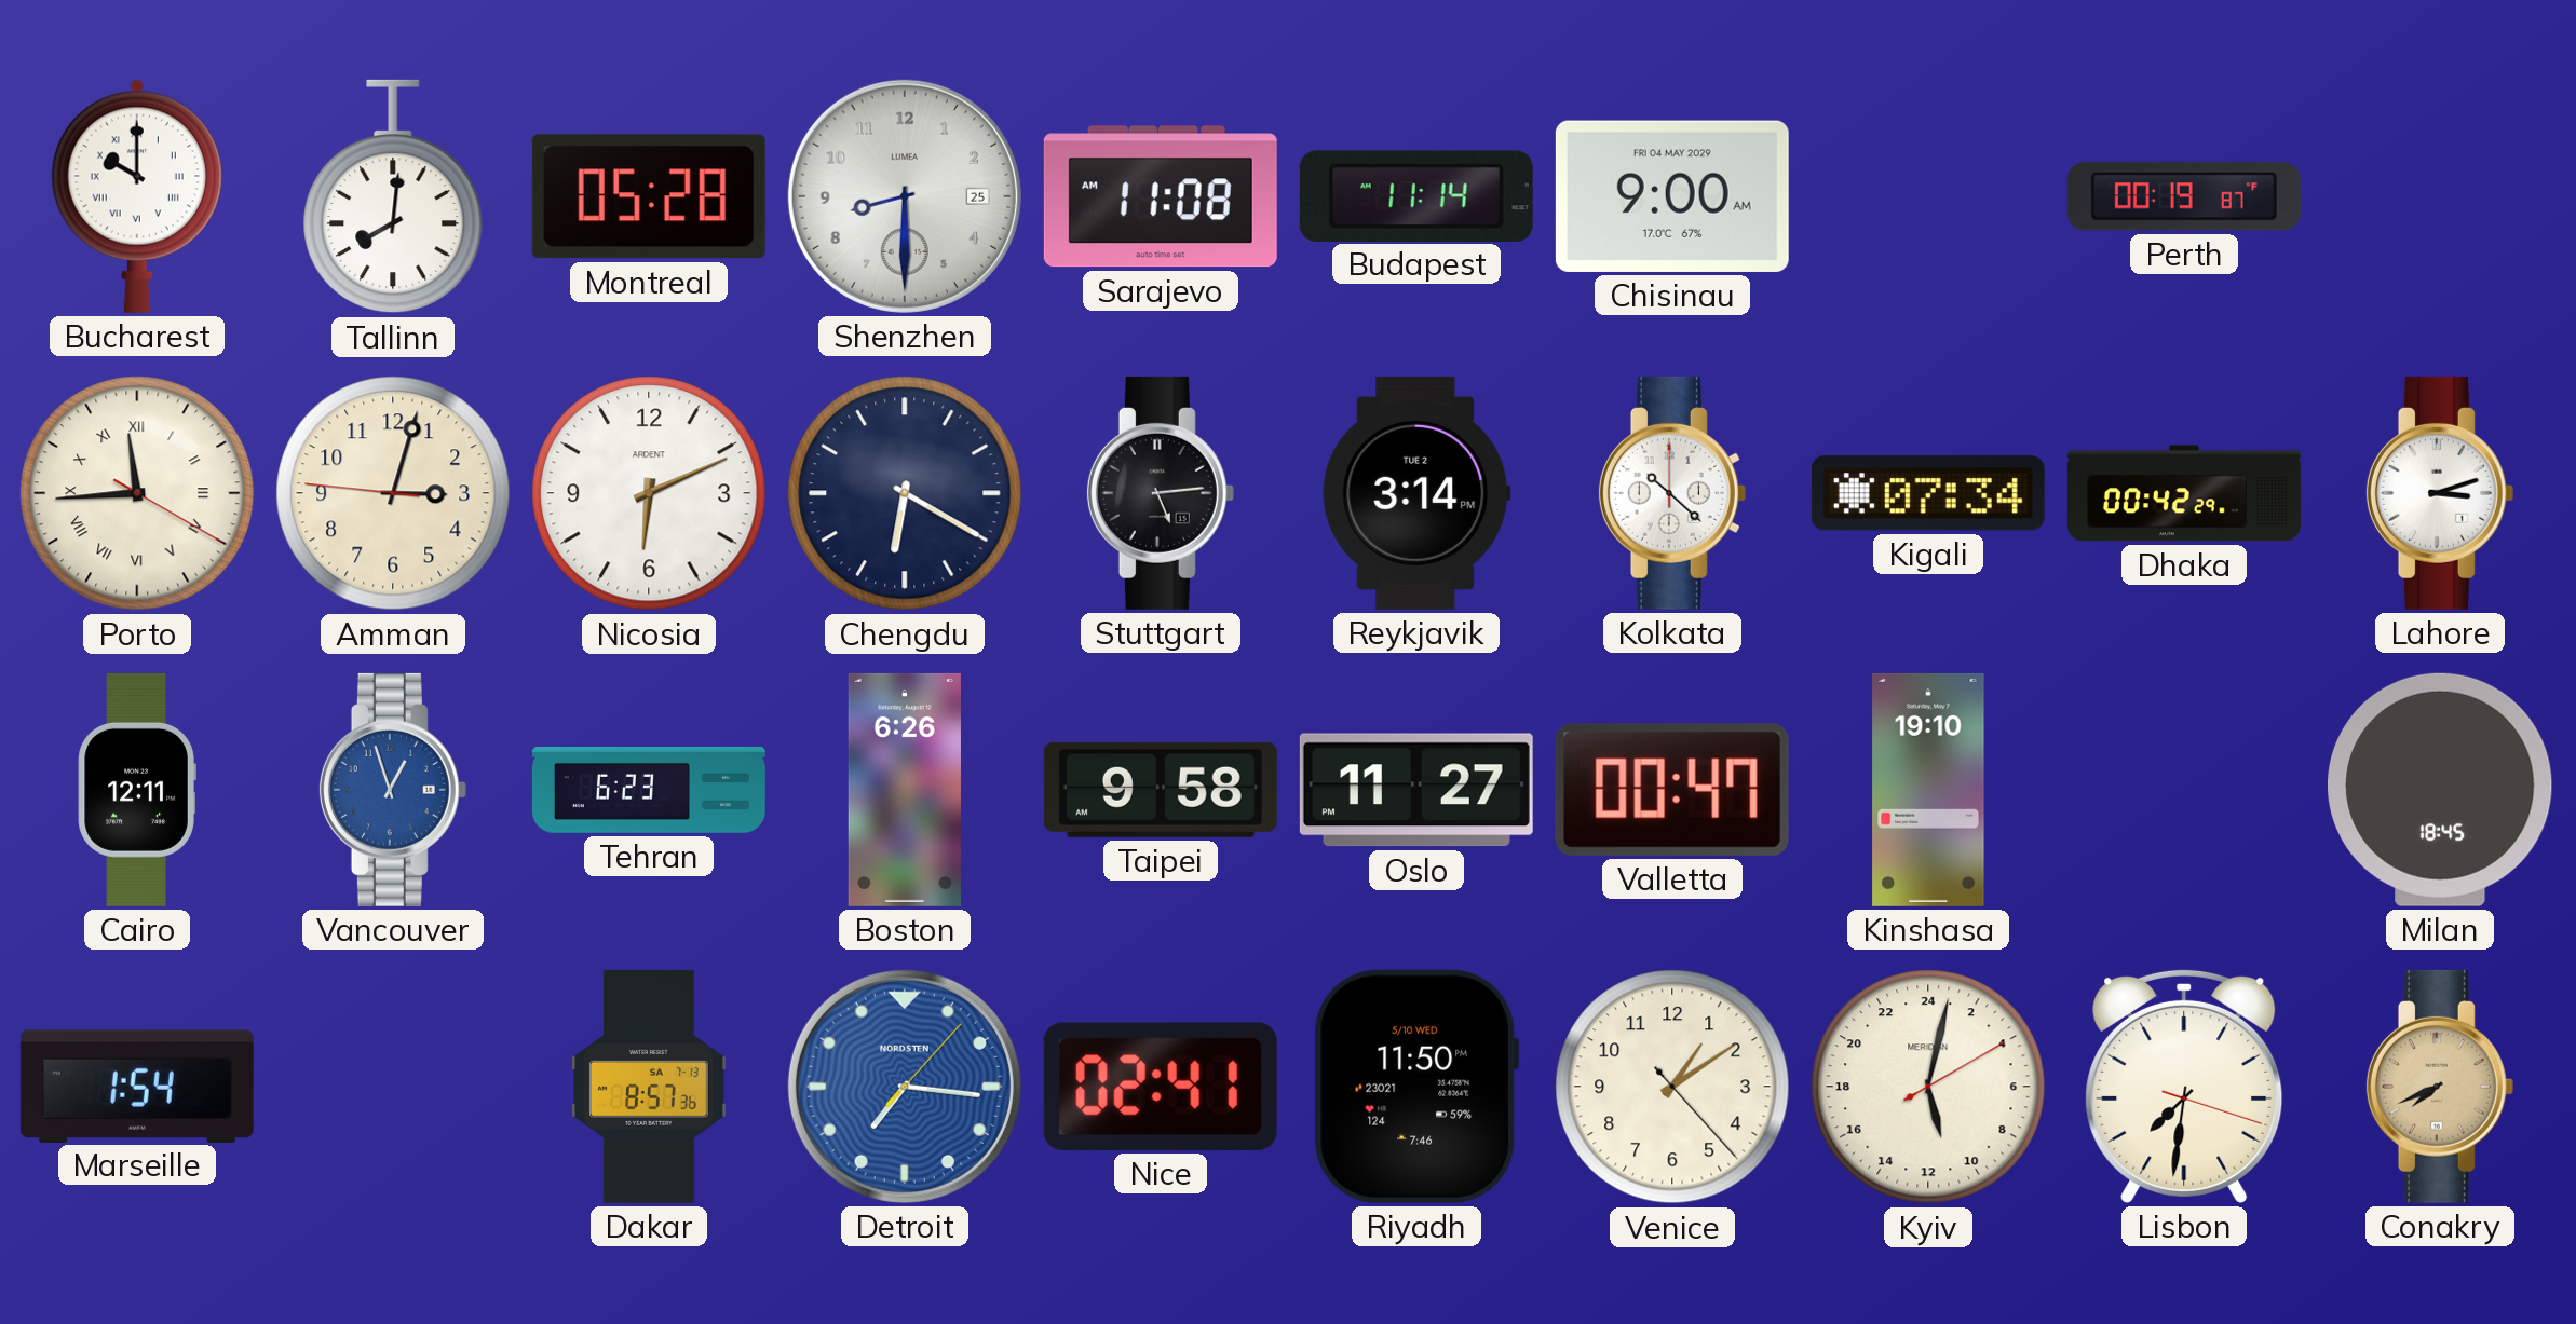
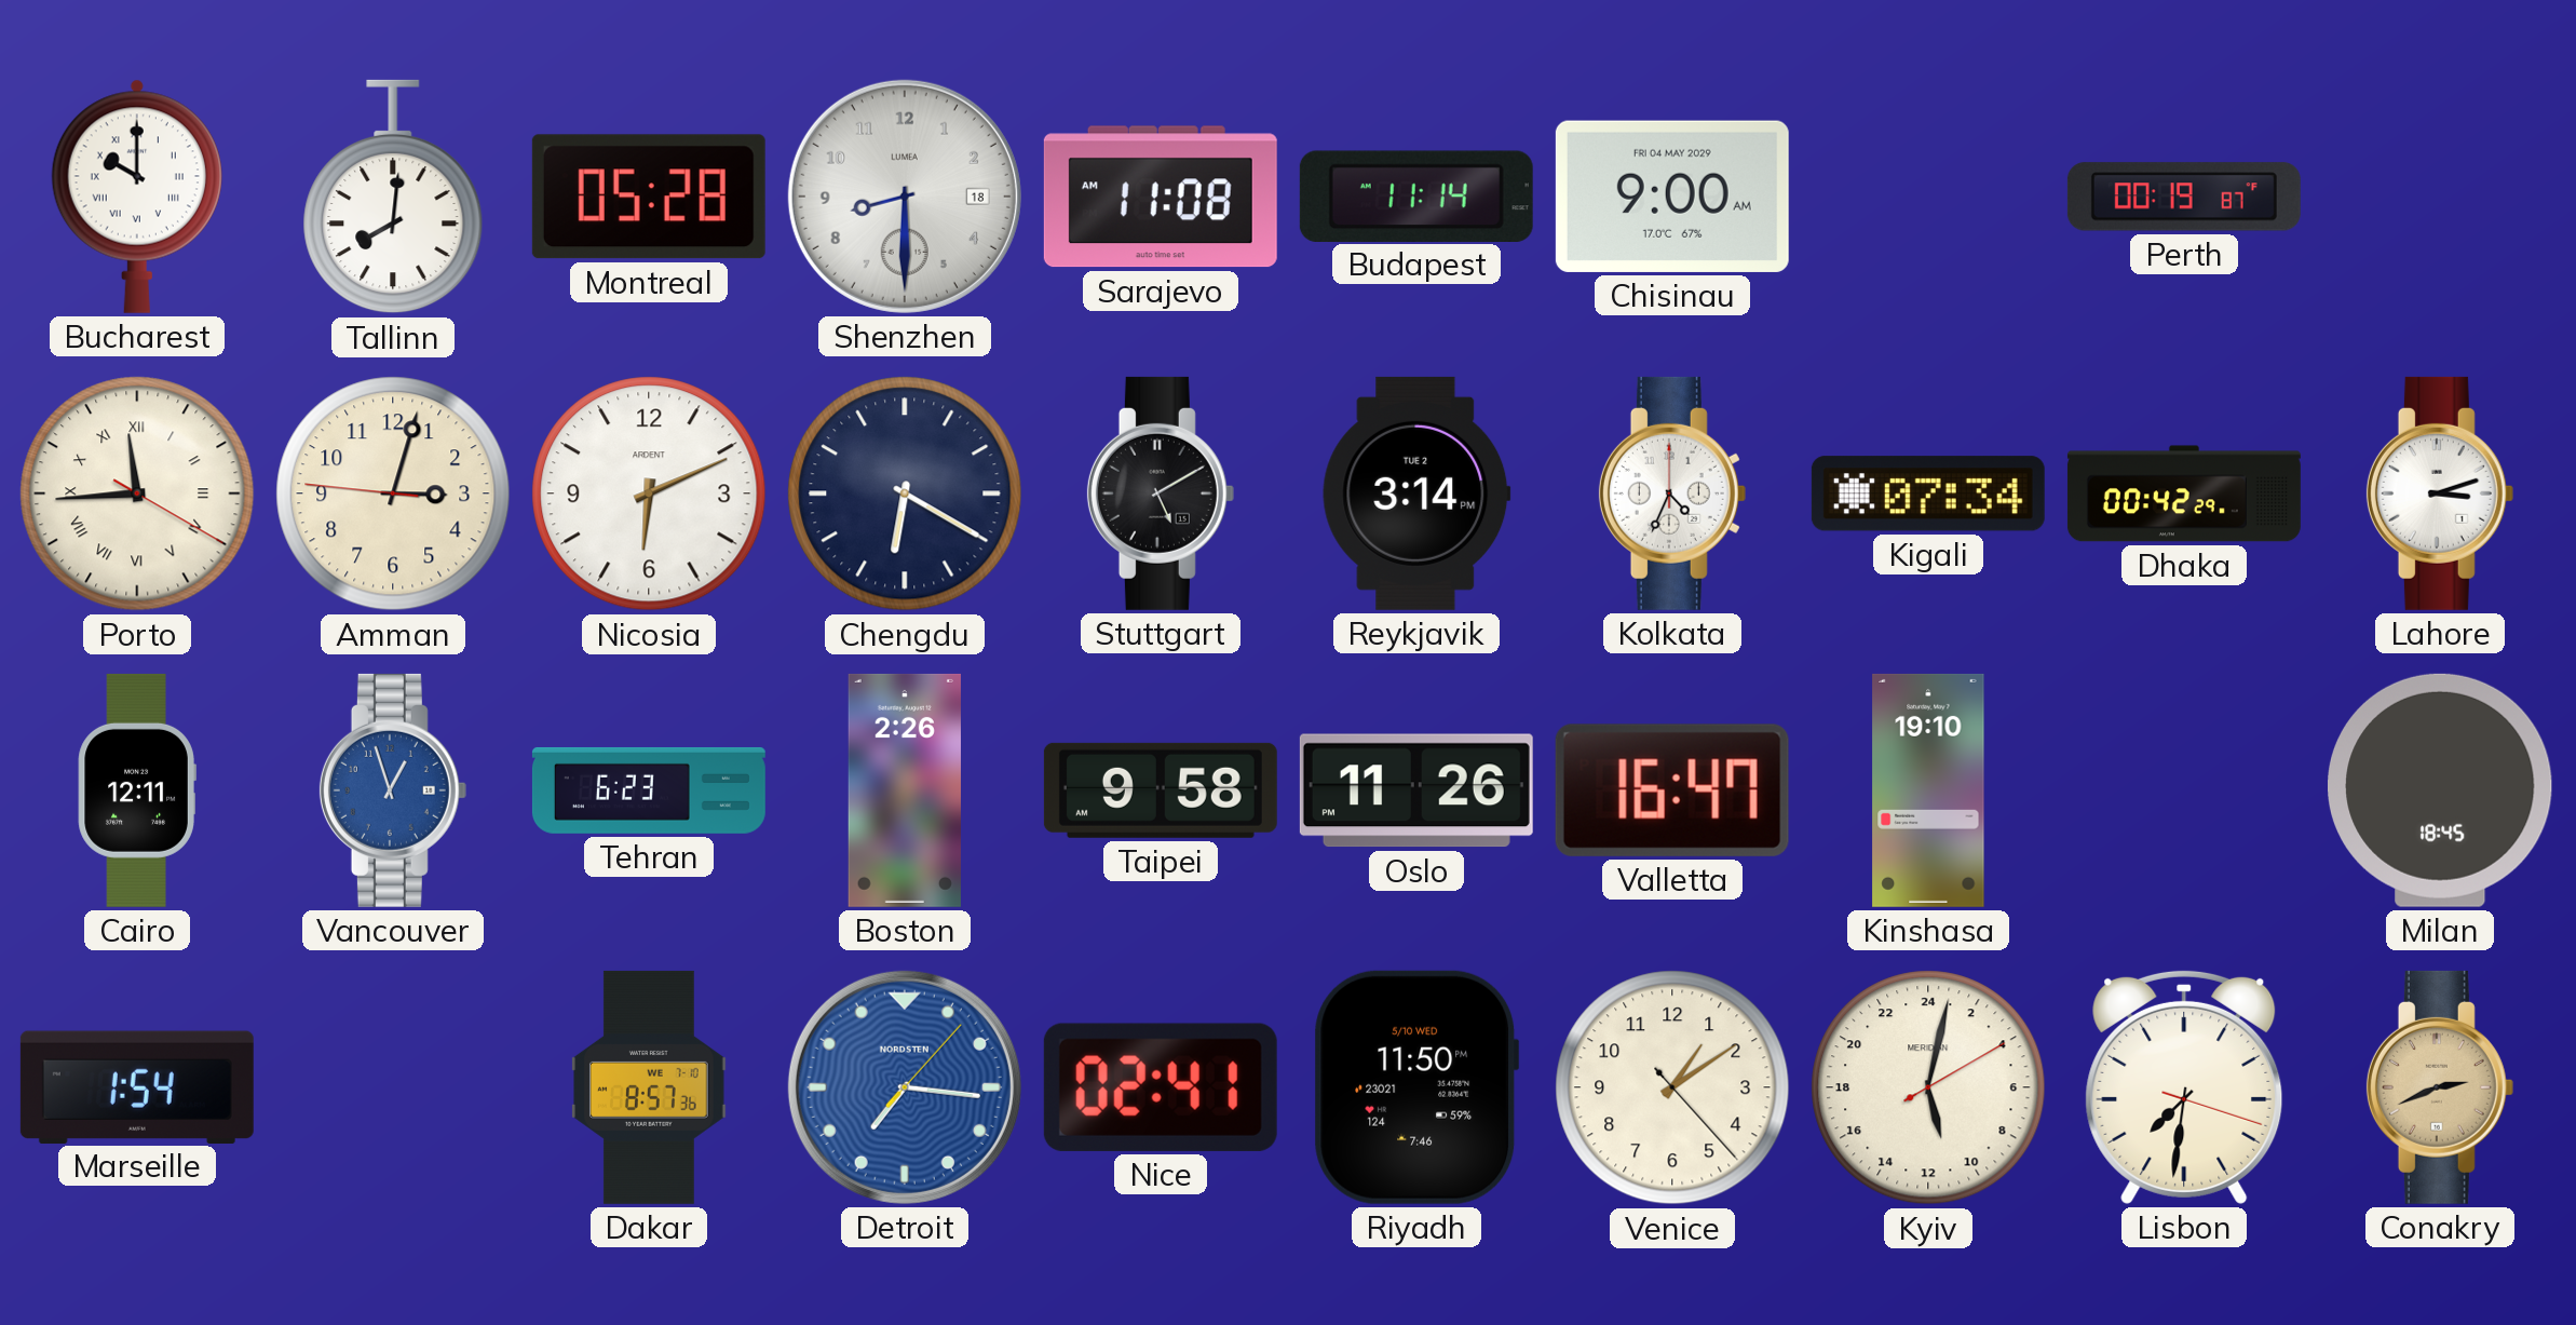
Shenzhen date: 25 -> 18 (905, 197)
Stuttgart: 5:14 -> 5:10 (1161, 494)
Kolkata: 10:22 -> 4:34 (1672, 494)
Boston: 6:26 -> 2:26 (905, 790)
Oslo: 11:27 -> 11:26 (1416, 790)
Valletta: 00:47 -> 16:47 (1672, 790)
Dakar date: SA 7-13 -> WE 7-10 (650, 1087)
Conakry: 7:41 -> 2:41 (2440, 1087)
